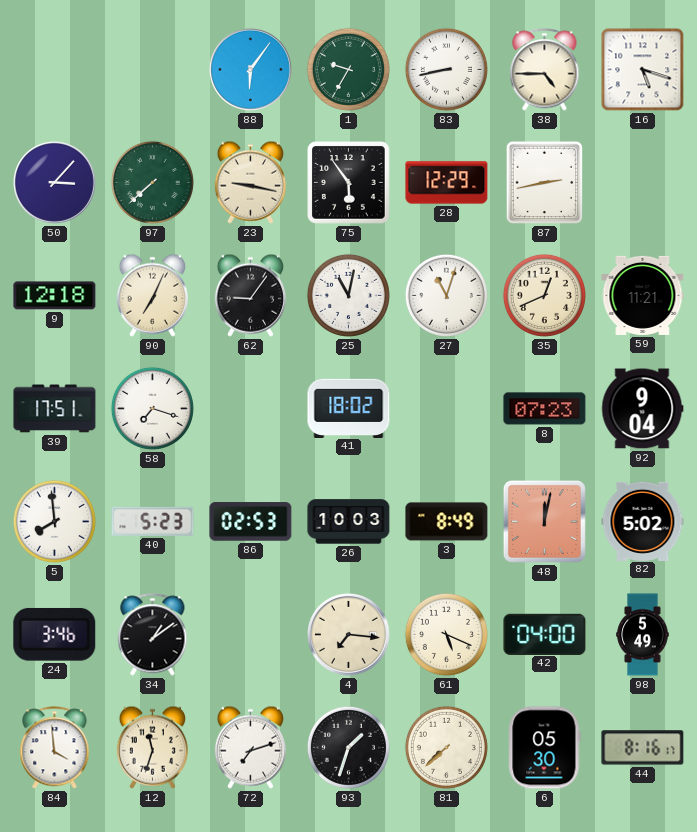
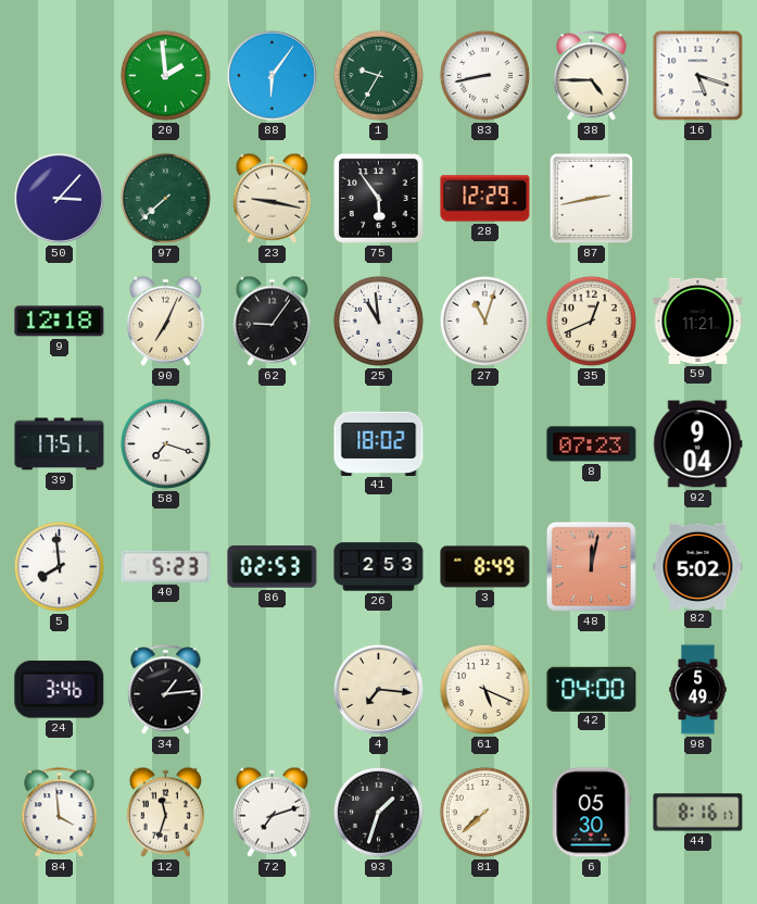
20: none -> 1:59 (165, 75)
25: 11:02 -> 10:59 (378, 321)
26: 10:03 -> 2:53 (379, 567)
34: 1:09 -> 1:14 (166, 690)
